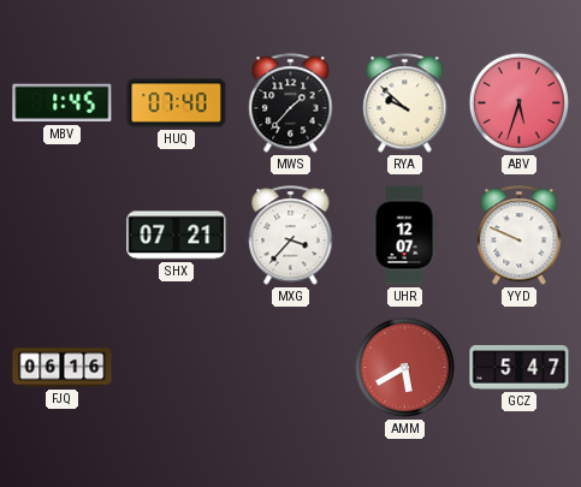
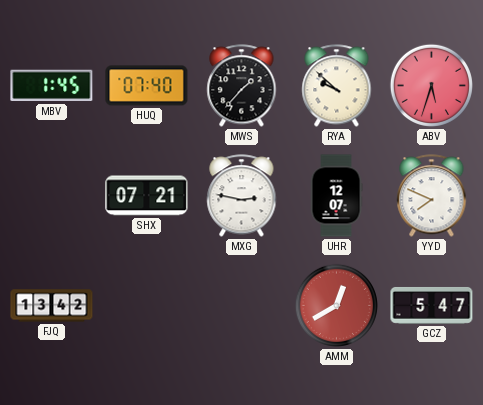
MXG: 3:37 -> 2:47 (242, 196)
YYD: 9:49 -> 7:49 (432, 196)
FJQ: 06:16 -> 13:42 (52, 306)
AMM: 5:40 -> 12:40 (336, 305)
